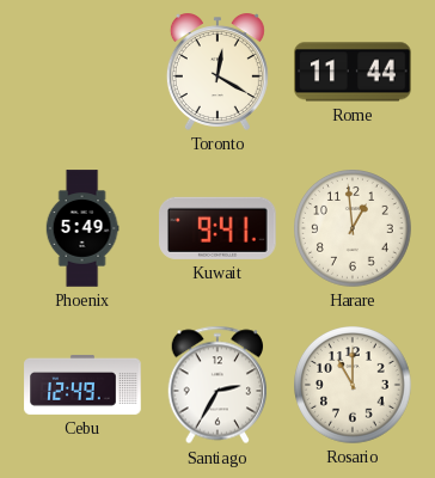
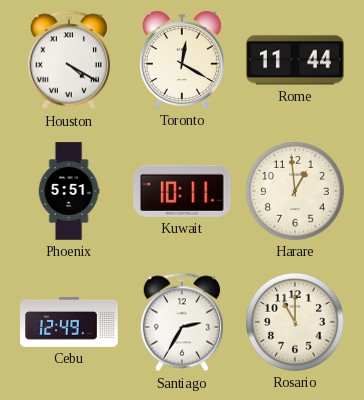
Houston: none -> 4:20 (69, 60)
Phoenix: 5:49 -> 5:51 (69, 191)
Kuwait: 9:41 -> 10:11 (183, 191)
